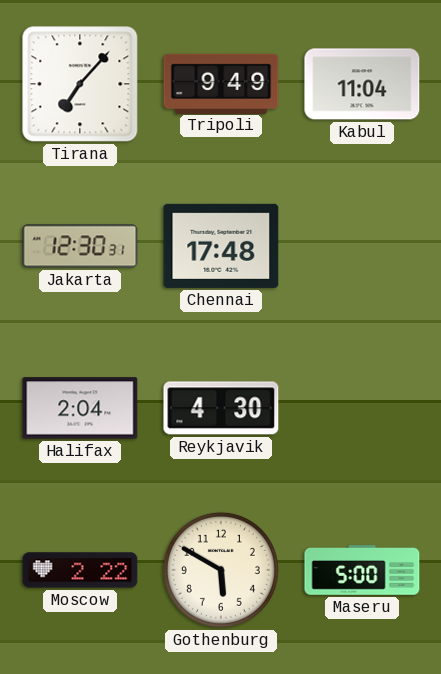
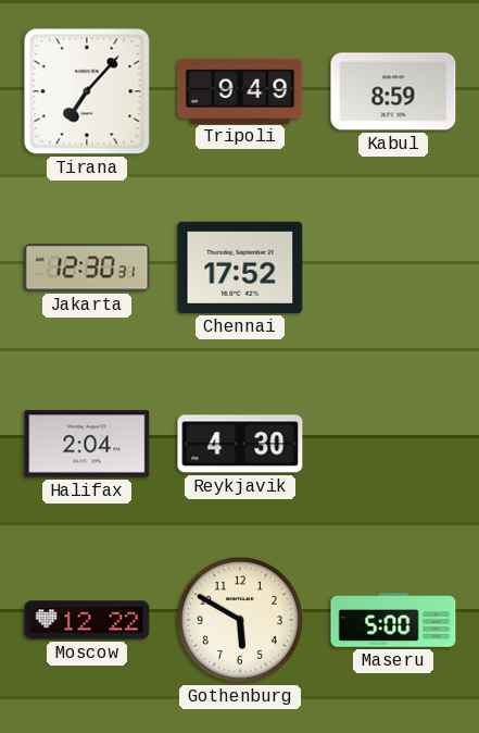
Kabul: 11:04 -> 8:59 (393, 91)
Chennai: 17:48 -> 17:52 (240, 268)
Moscow: 2:22 -> 12:22 (87, 620)
